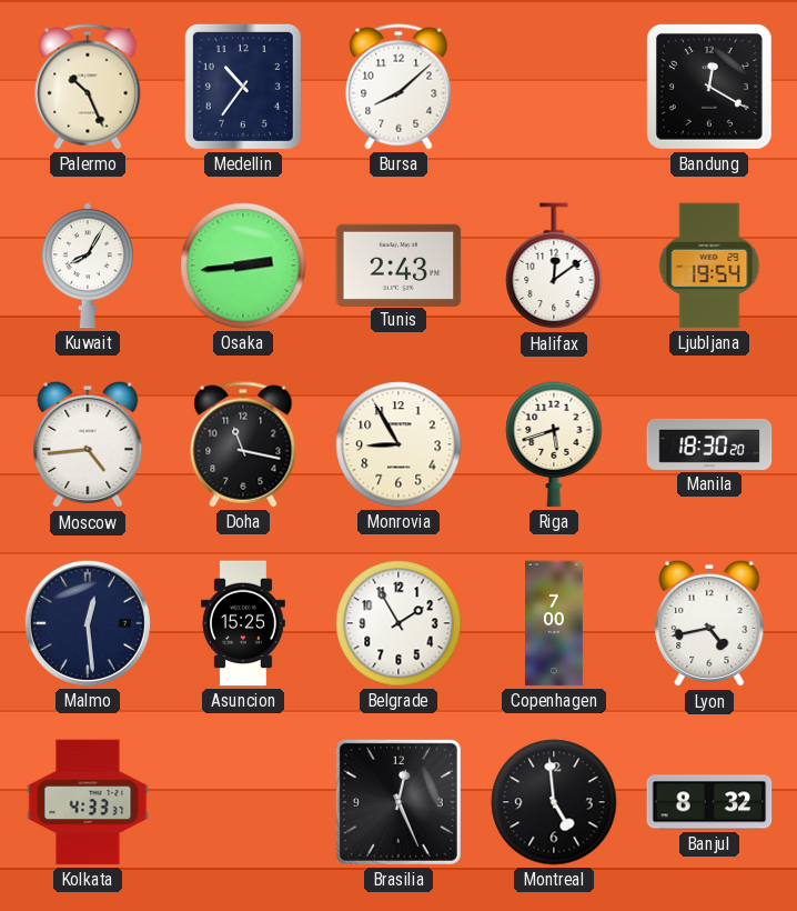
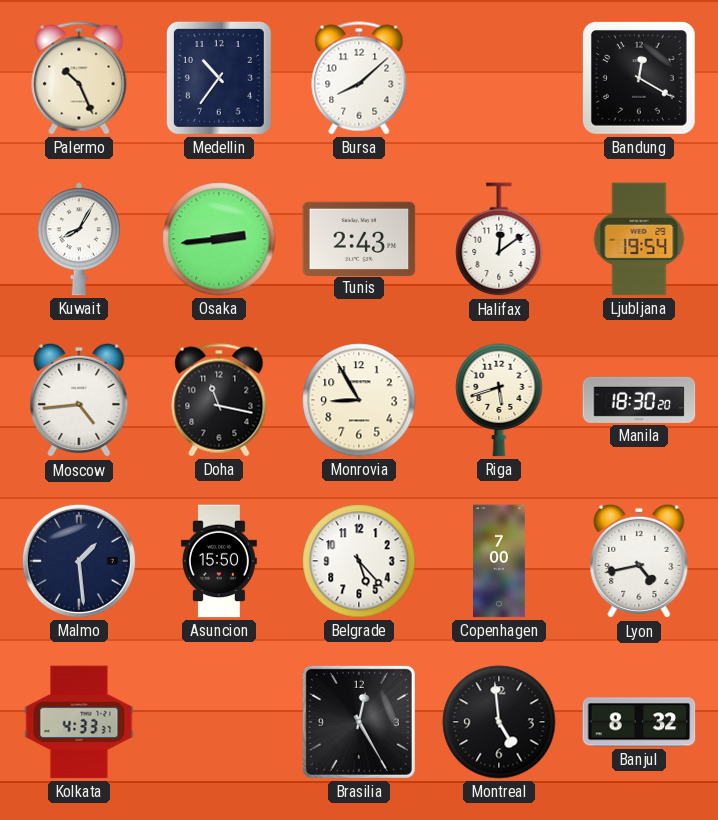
Malmo: 12:29 -> 1:29 (79, 561)
Asuncion: 15:25 -> 15:50 (219, 561)
Belgrade: 1:55 -> 5:23 (359, 561)
Brasilia: 12:26 -> 12:25 (359, 722)
